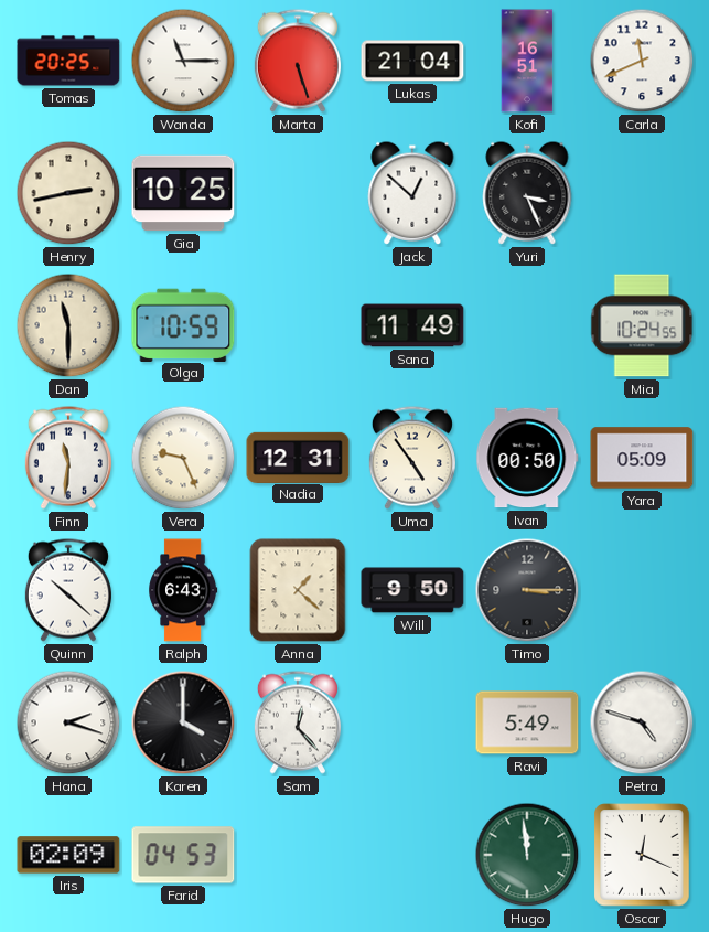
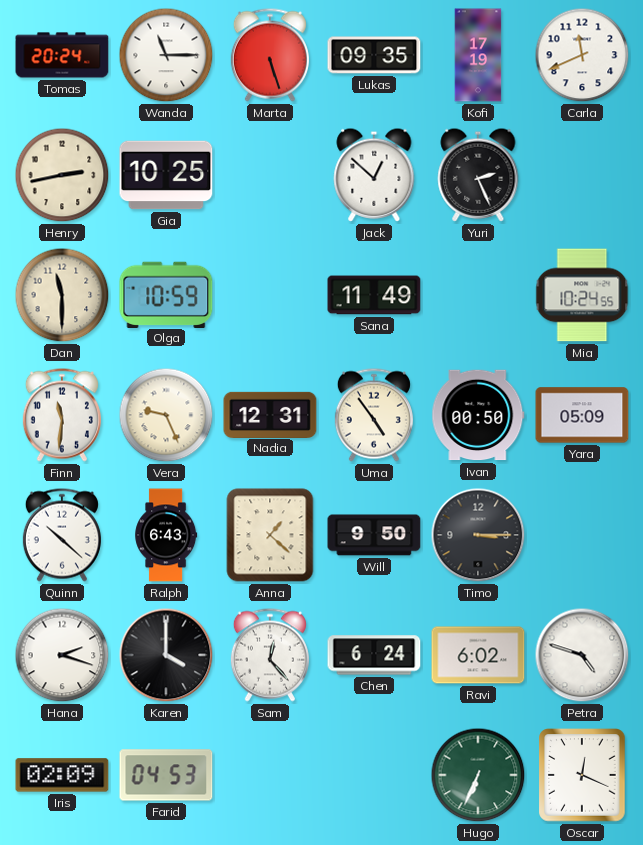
Tomas: 20:25 -> 20:24 (62, 55)
Lukas: 21:04 -> 09:35 (374, 55)
Kofi: 16:51 -> 17:19 (478, 55)
Yuri: 3:26 -> 2:26 (478, 175)
Chen: none -> 6:24 (374, 655)
Ravi: 5:49 -> 6:02 (478, 655)
Hugo: 11:59 -> 6:34 (478, 775)
